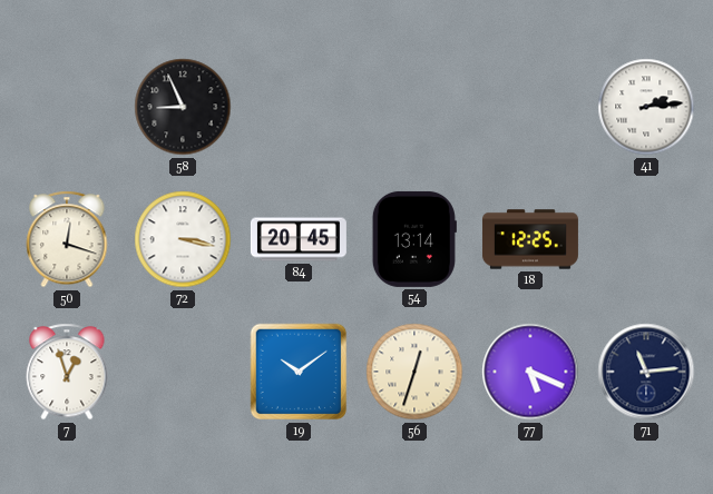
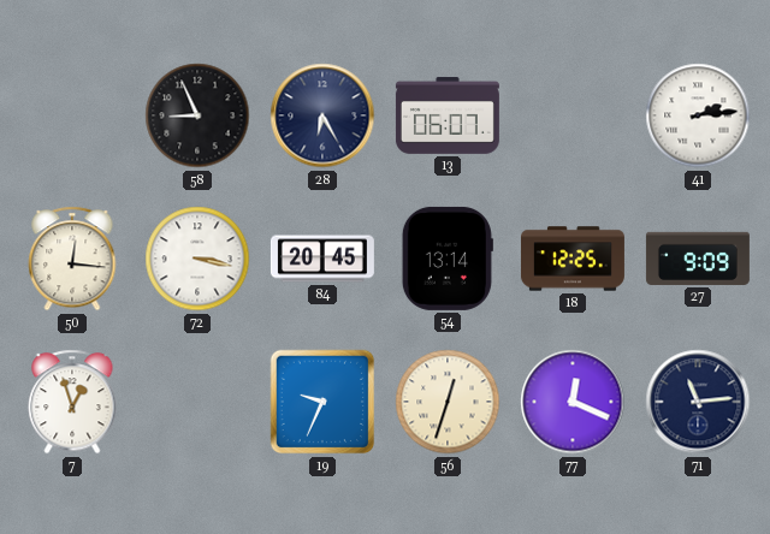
28: none -> 6:25 (322, 115)
13: none -> 06:07 (448, 115)
50: 12:18 -> 12:16 (72, 259)
27: none -> 9:09 (698, 259)
19: 10:09 -> 9:34 (322, 402)
77: 5:19 -> 12:19 (573, 402)
